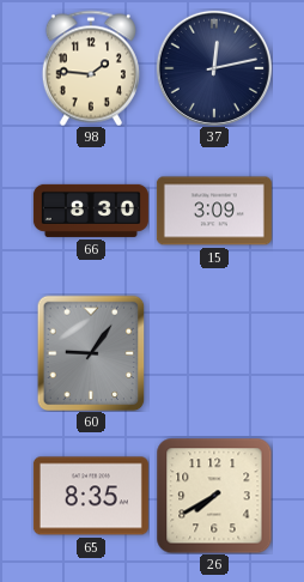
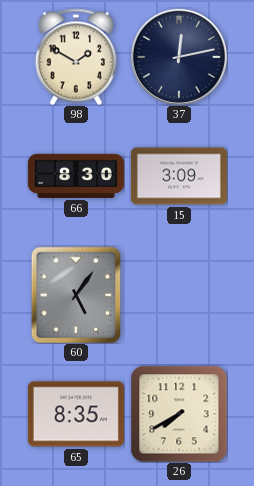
98: 1:46 -> 1:50 (76, 57)
60: 9:06 -> 5:06 (76, 295)
